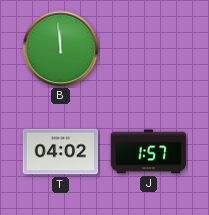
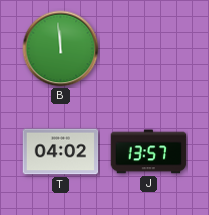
J: 1:57 -> 13:57 (149, 152)
